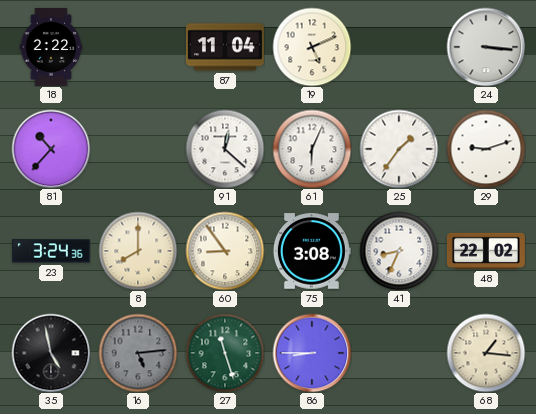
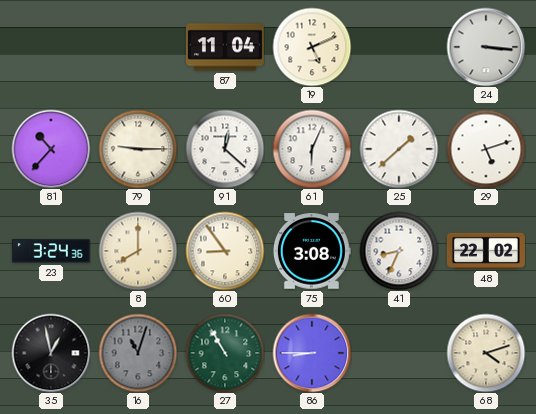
18: 2:22 -> none (51, 47)
79: none -> 9:15 (138, 149)
25: 1:36 -> 1:38 (399, 149)
29: 9:12 -> 5:12 (486, 149)
35: 4:58 -> 12:58 (51, 353)
16: 5:14 -> 11:03 (138, 353)
27: 11:27 -> 10:55 (225, 353)
68: 1:16 -> 4:12 (486, 353)
